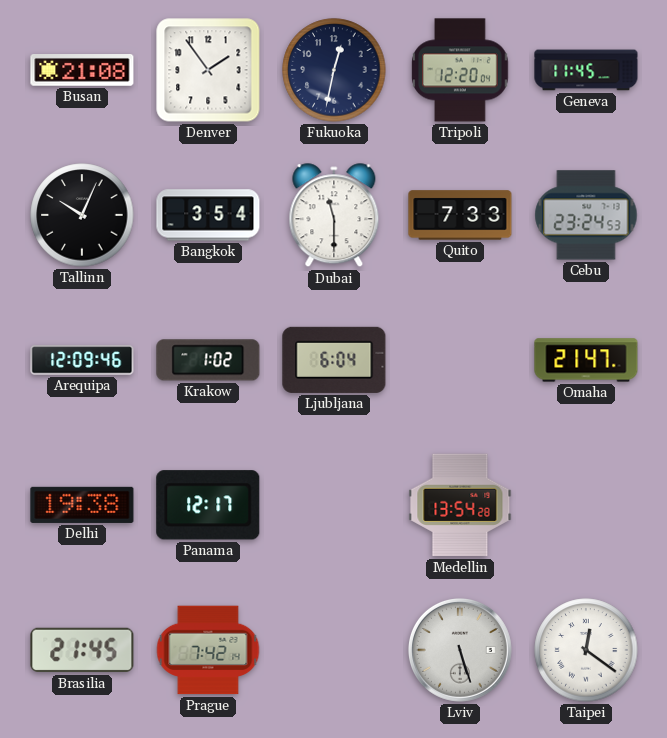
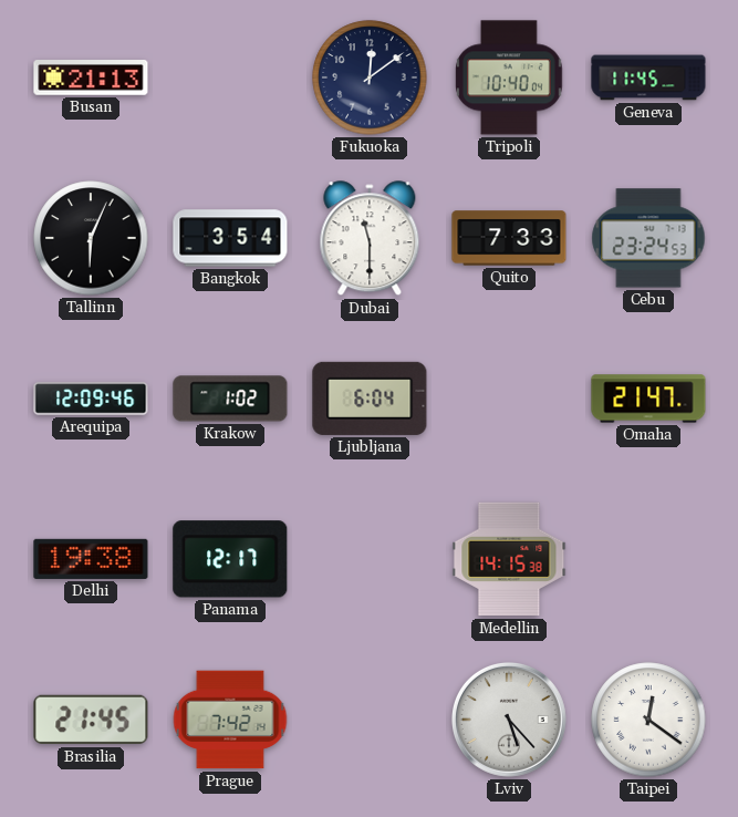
Busan: 21:08 -> 21:13 (91, 79)
Denver: 1:54 -> none (208, 70)
Fukuoka: 12:32 -> 12:09 (370, 77)
Tripoli: 12:20 -> 10:40 (509, 77)
Tallinn: 10:04 -> 6:04 (91, 238)
Medellin: 13:54 -> 14:15 (509, 559)
Lviv: 5:27 -> 5:23 (509, 720)
